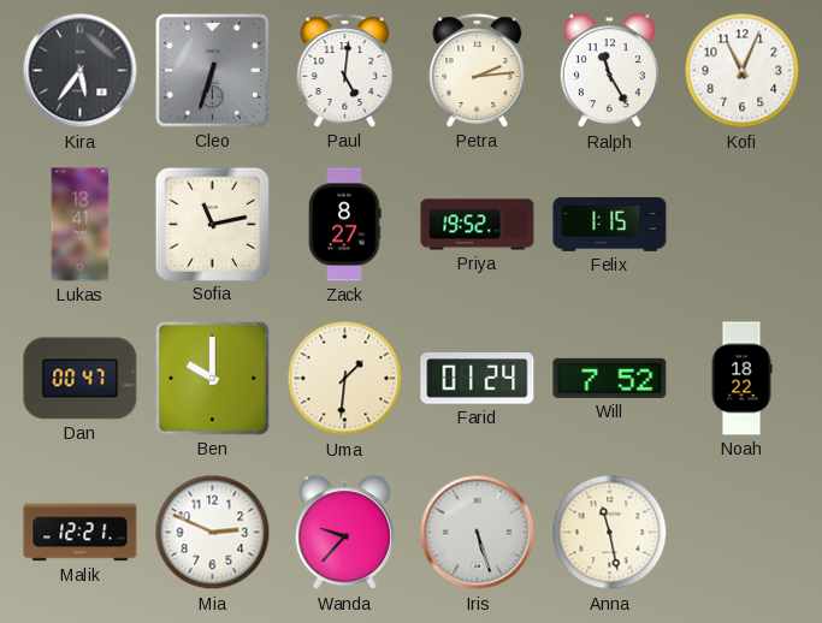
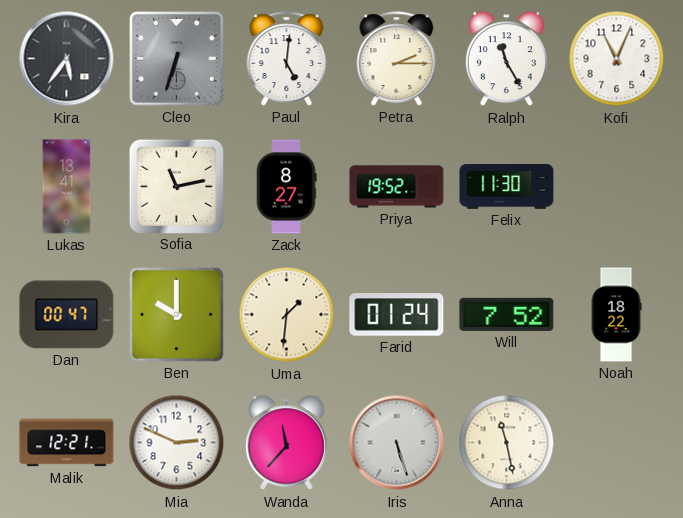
Petra: 2:14 -> 2:15 (397, 59)
Felix: 1:15 -> 11:30 (507, 187)
Wanda: 9:37 -> 11:37 (286, 443)
